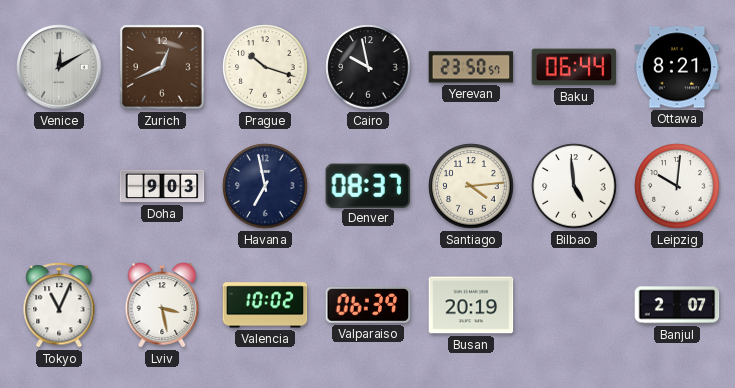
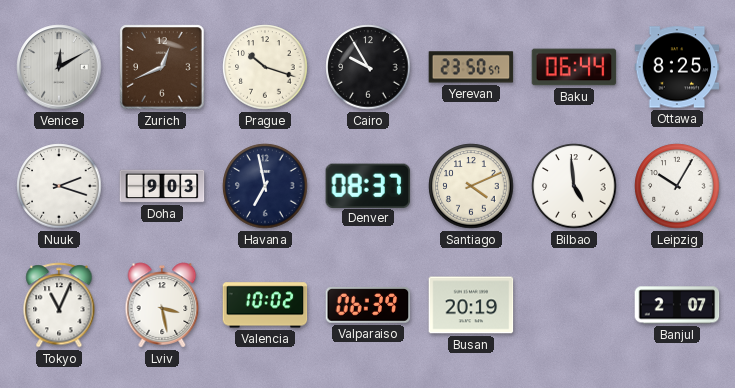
Cairo: 9:58 -> 9:55 (368, 67)
Ottawa: 8:21 -> 8:25 (677, 67)
Nuuk: none -> 2:18 (59, 186)
Santiago: 4:14 -> 4:11 (471, 186)
Leipzig: 10:01 -> 10:05 (677, 186)
